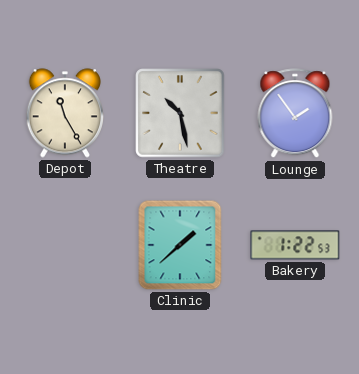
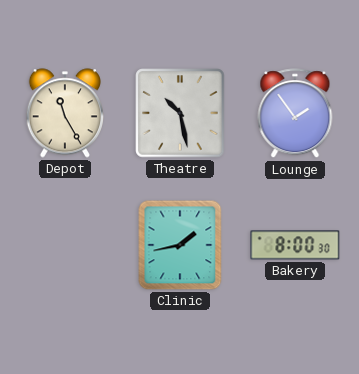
Clinic: 1:38 -> 1:43 (180, 245)
Bakery: 1:22 -> 8:00 (295, 245)
